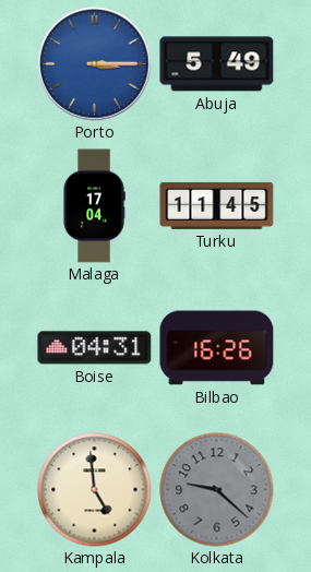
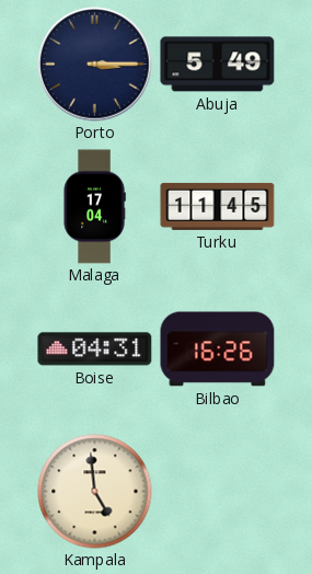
Porto dial: blue -> navy (95, 65)
Kolkata: 9:22 -> none (217, 490)
